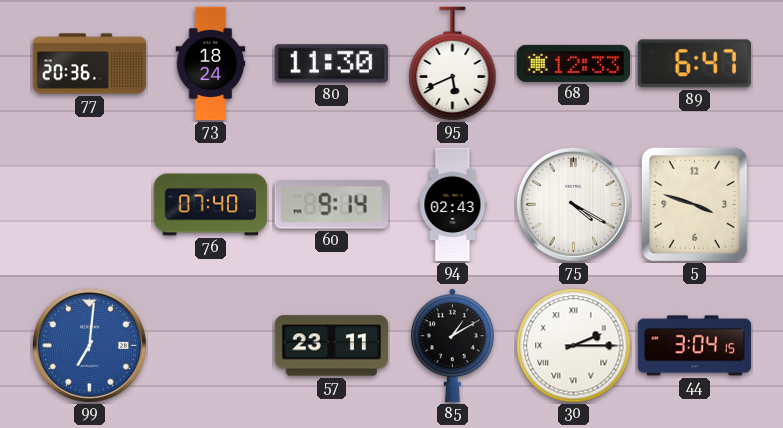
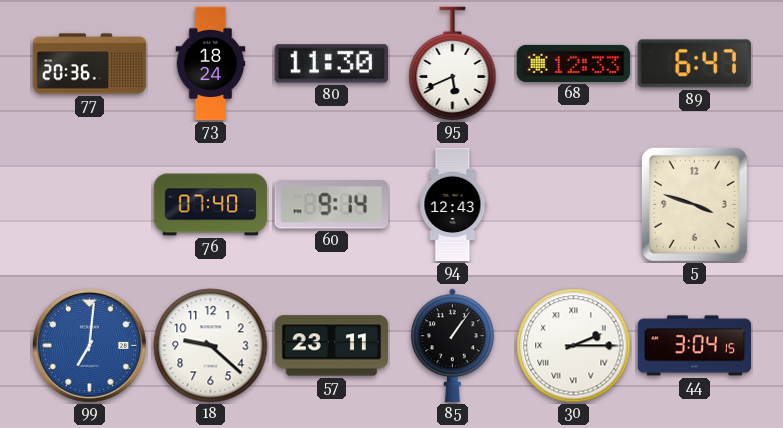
94: 02:43 -> 12:43 (453, 205)
75: 4:20 -> none (573, 204)
18: none -> 9:22 (211, 346)
85: 1:10 -> 1:06 (453, 346)
